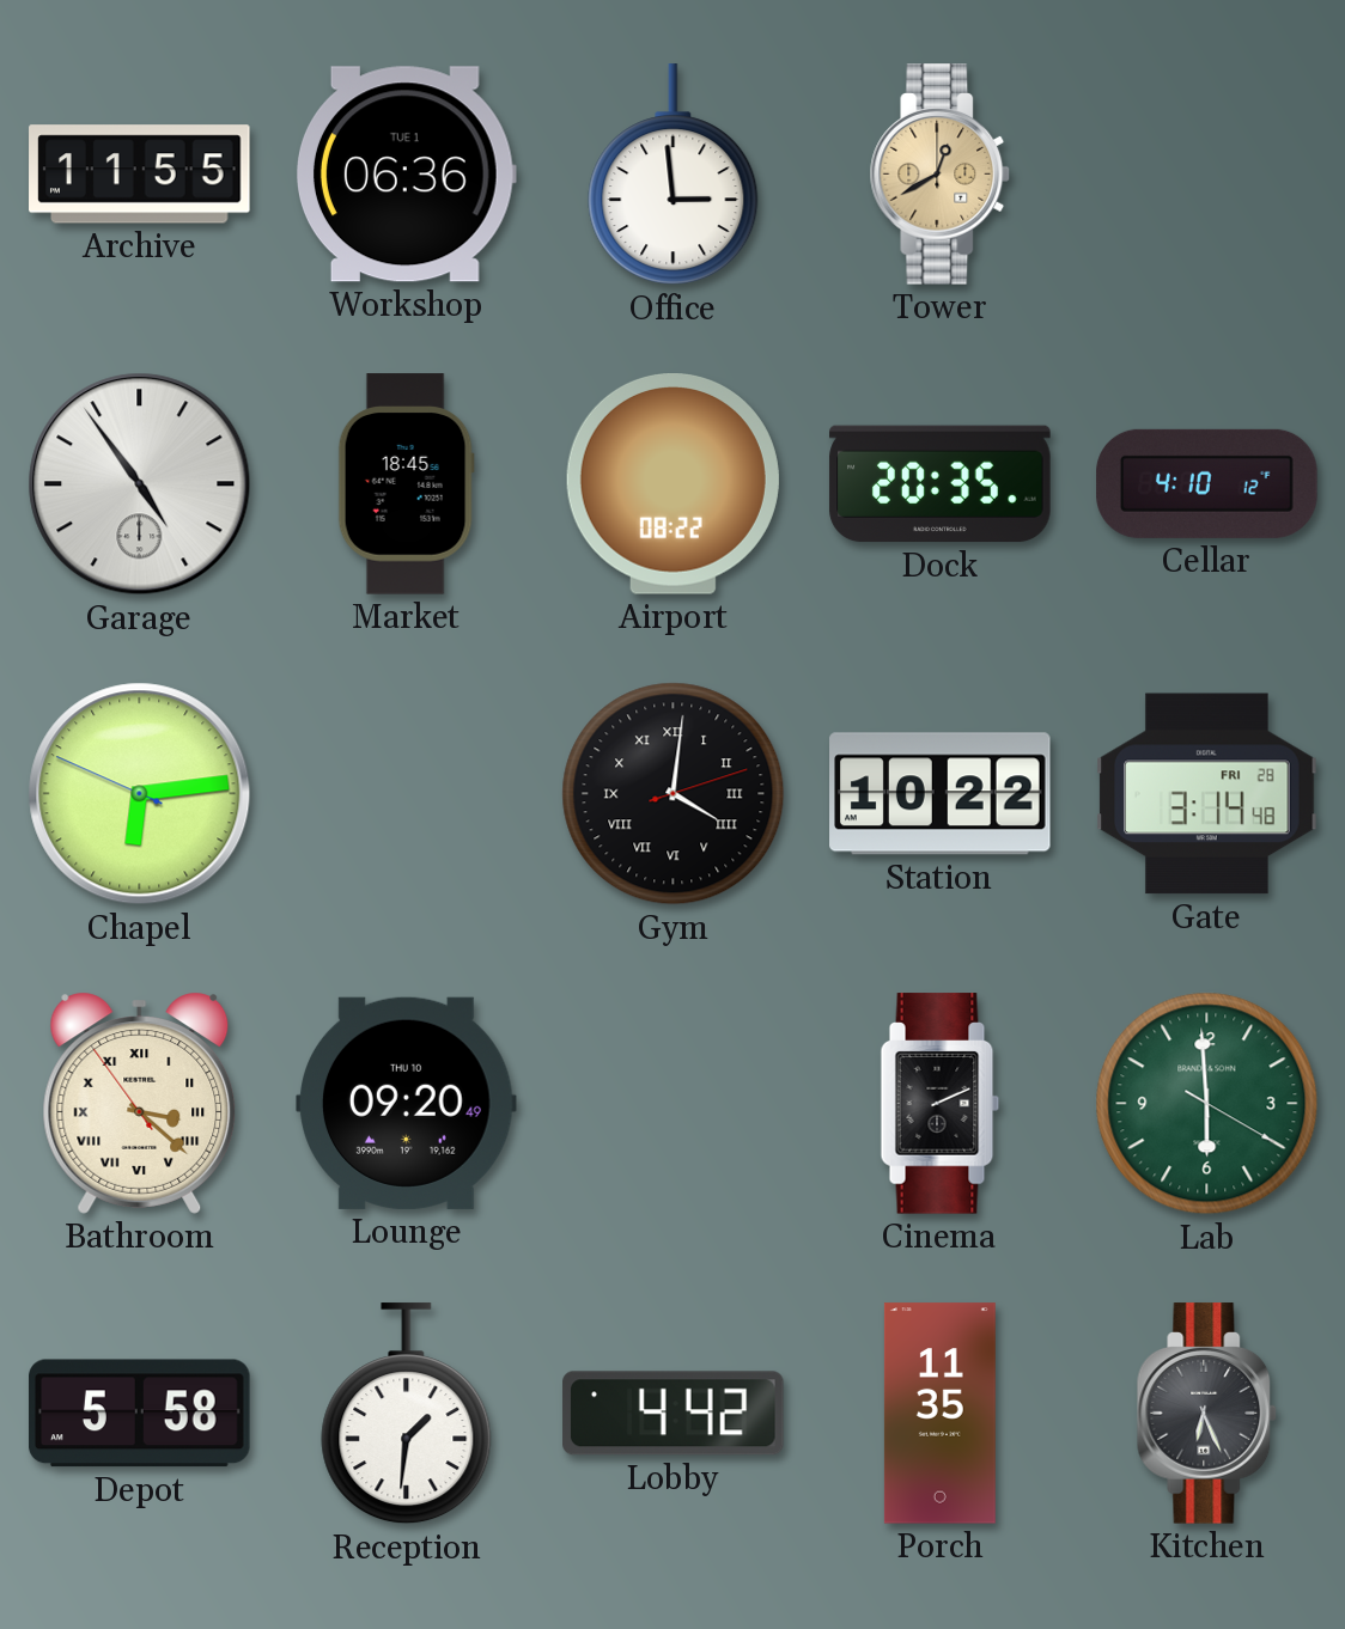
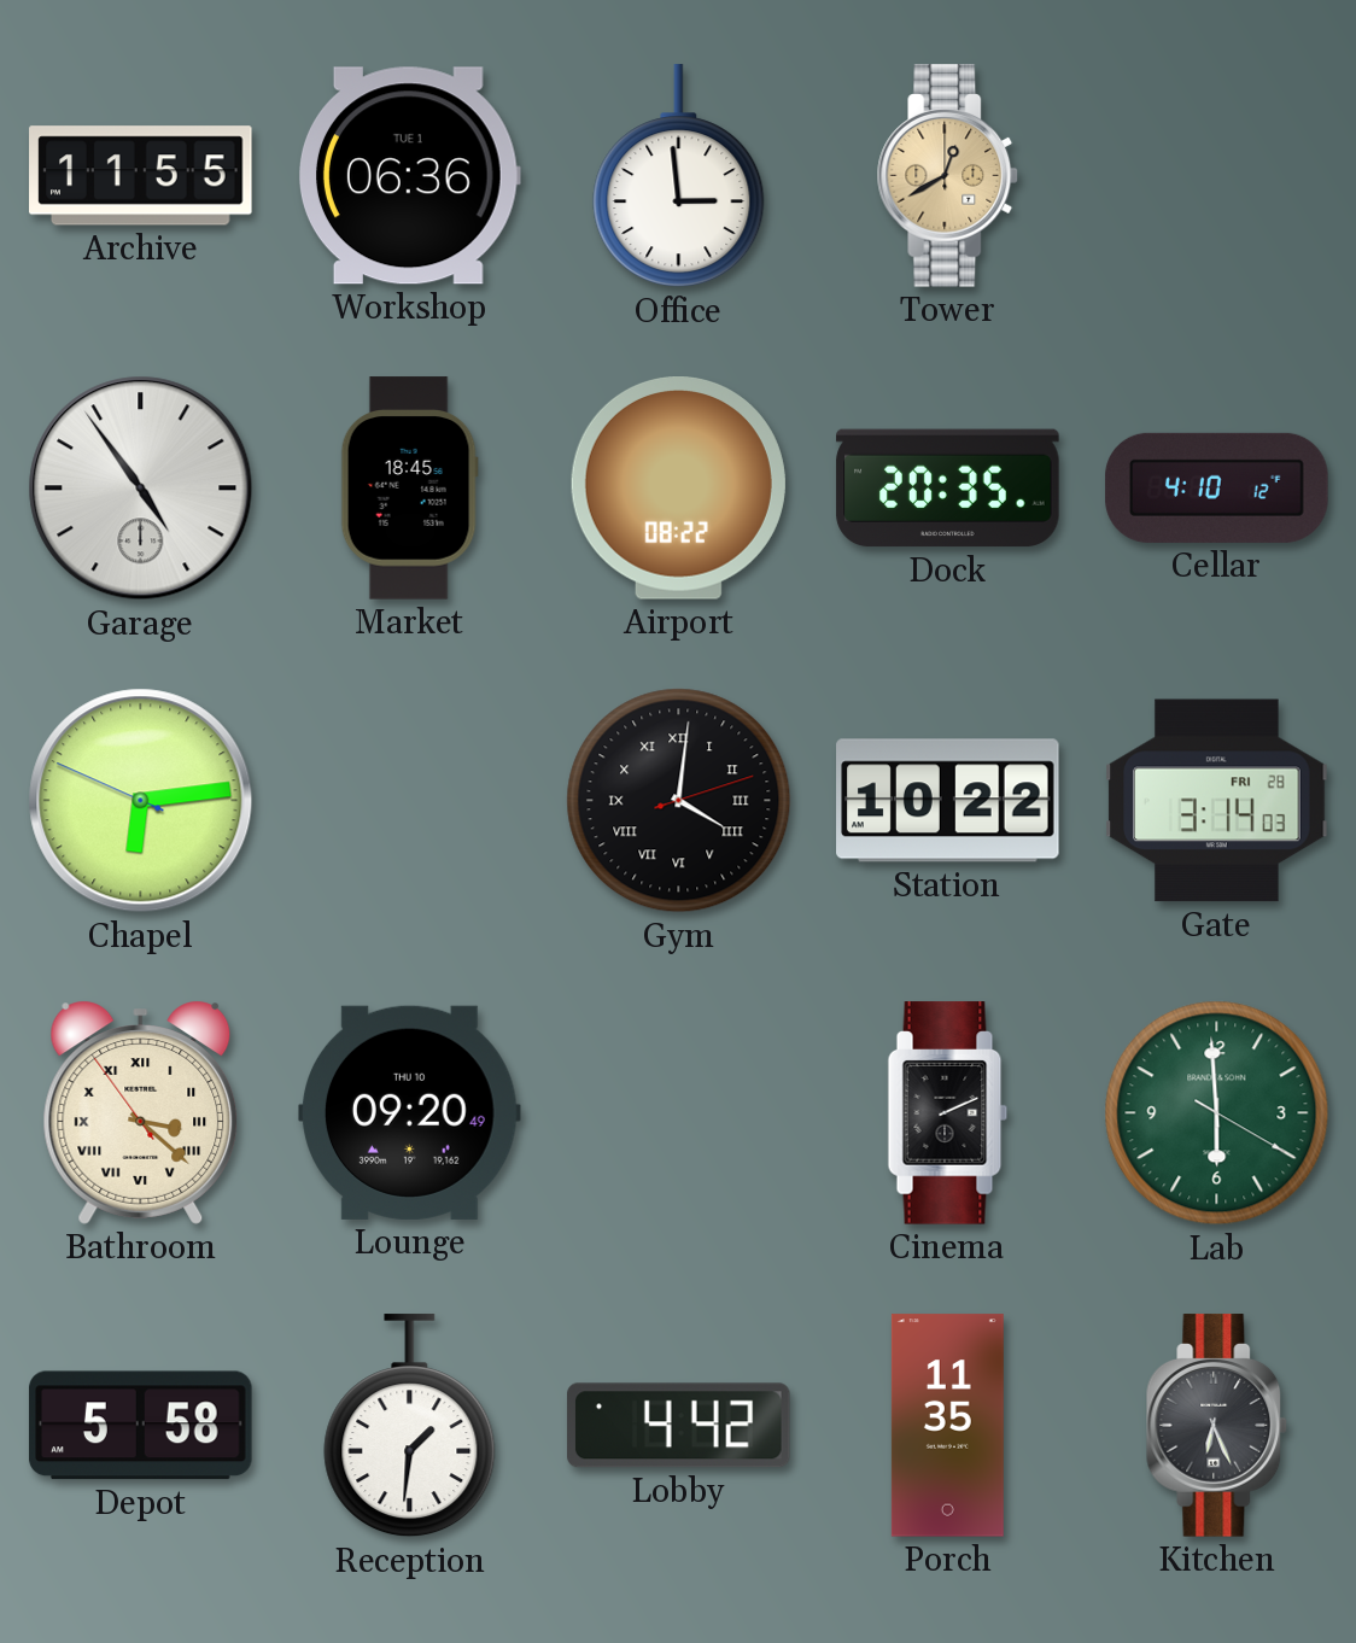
Gate: 3:14:48 -> 3:14:03 (1217, 801)
